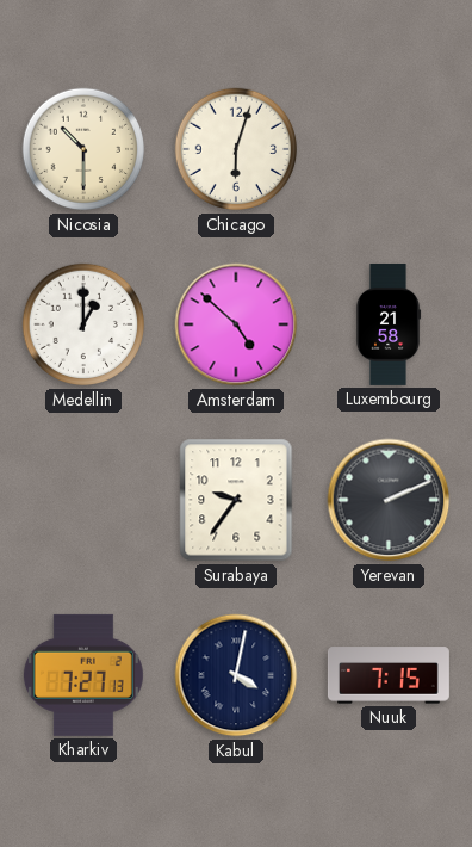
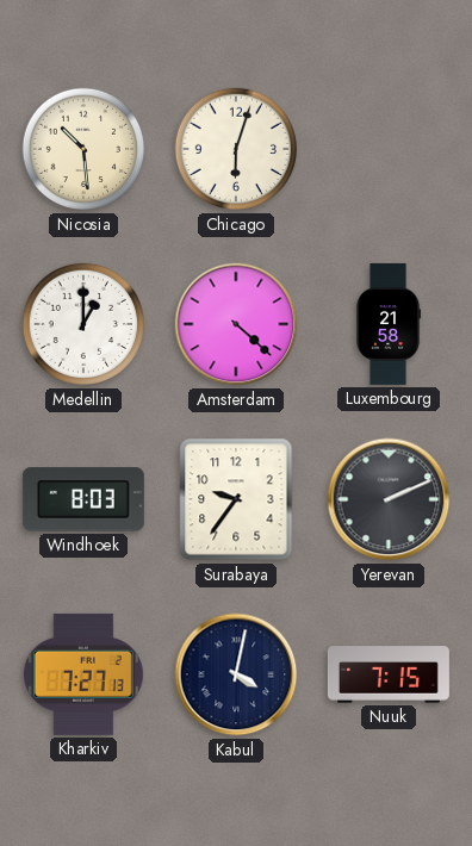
Nicosia: 10:30 -> 10:29 (83, 149)
Amsterdam: 4:52 -> 4:22 (236, 324)
Windhoek: none -> 8:03 (83, 499)
